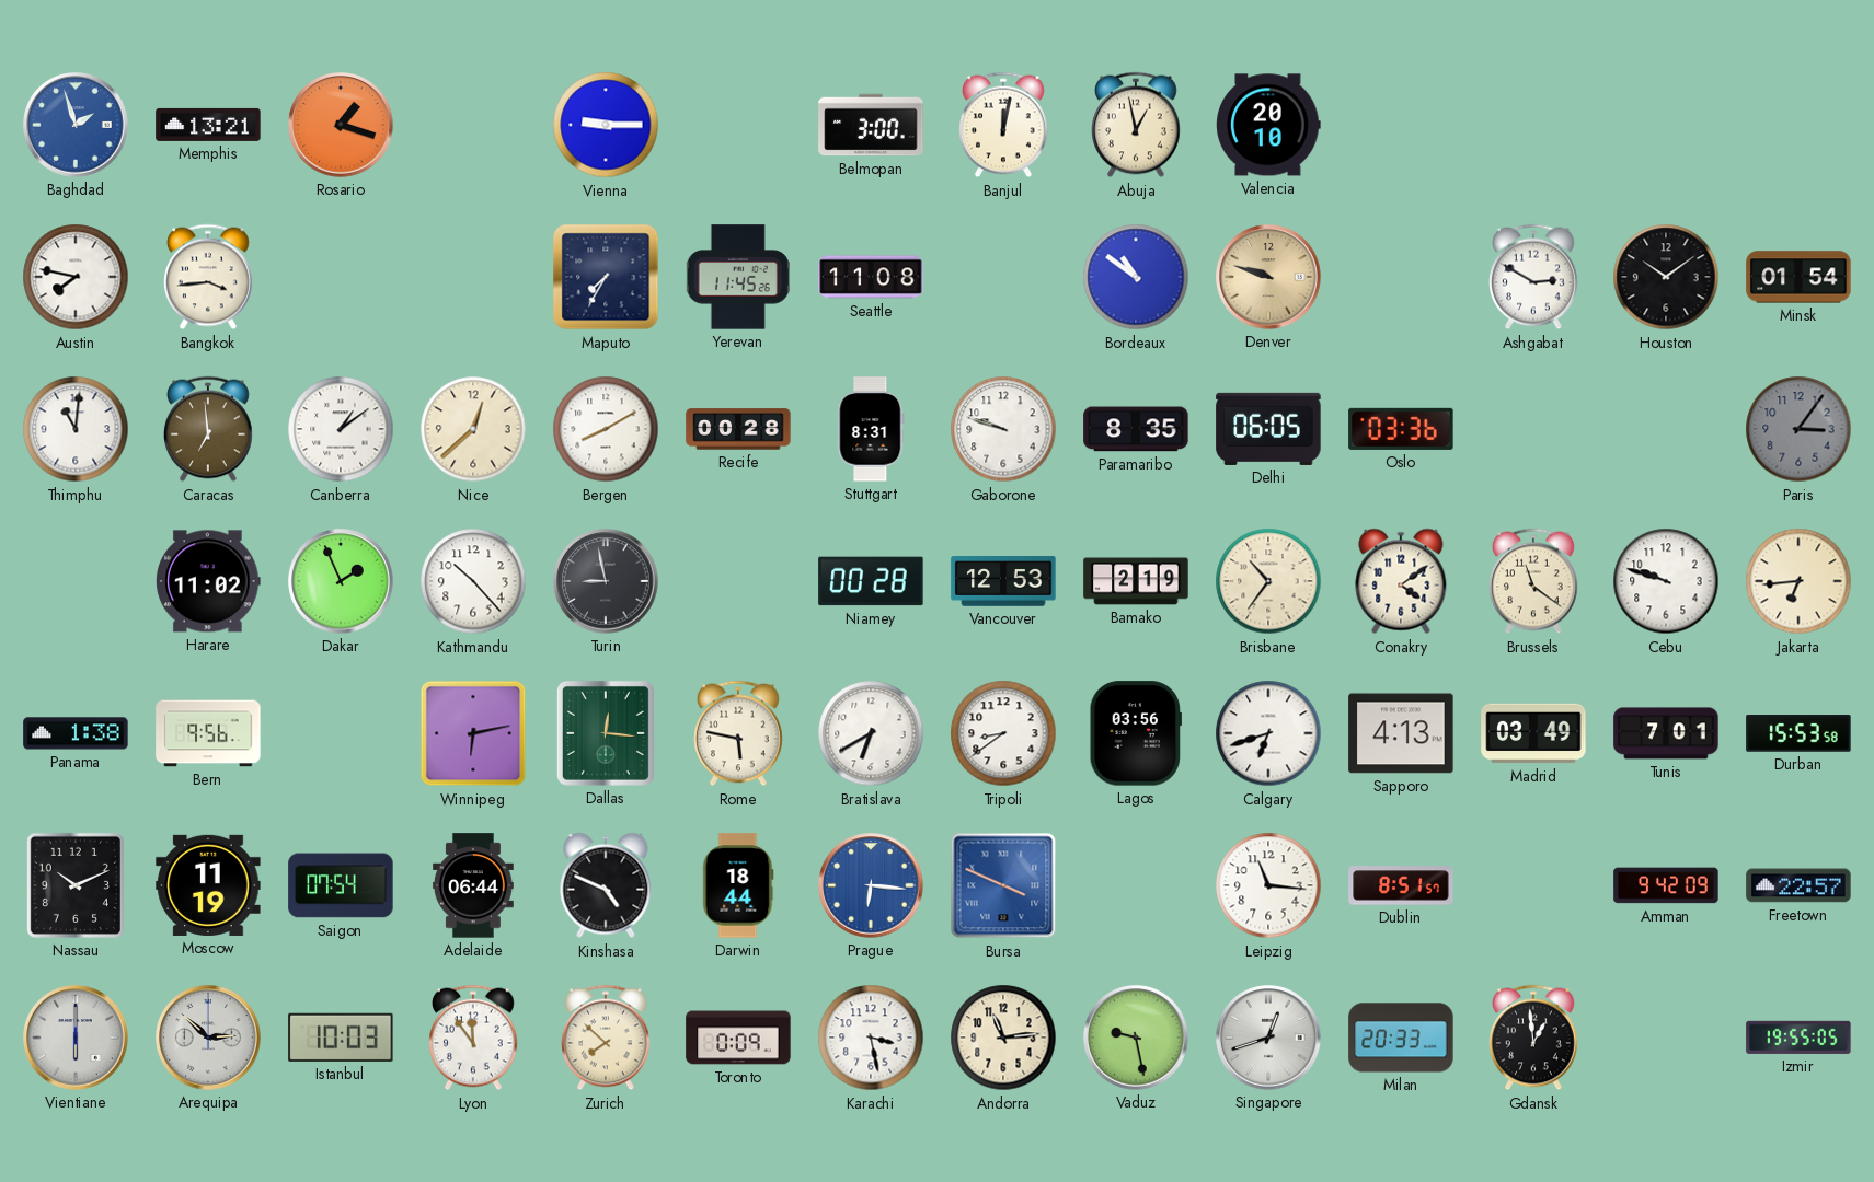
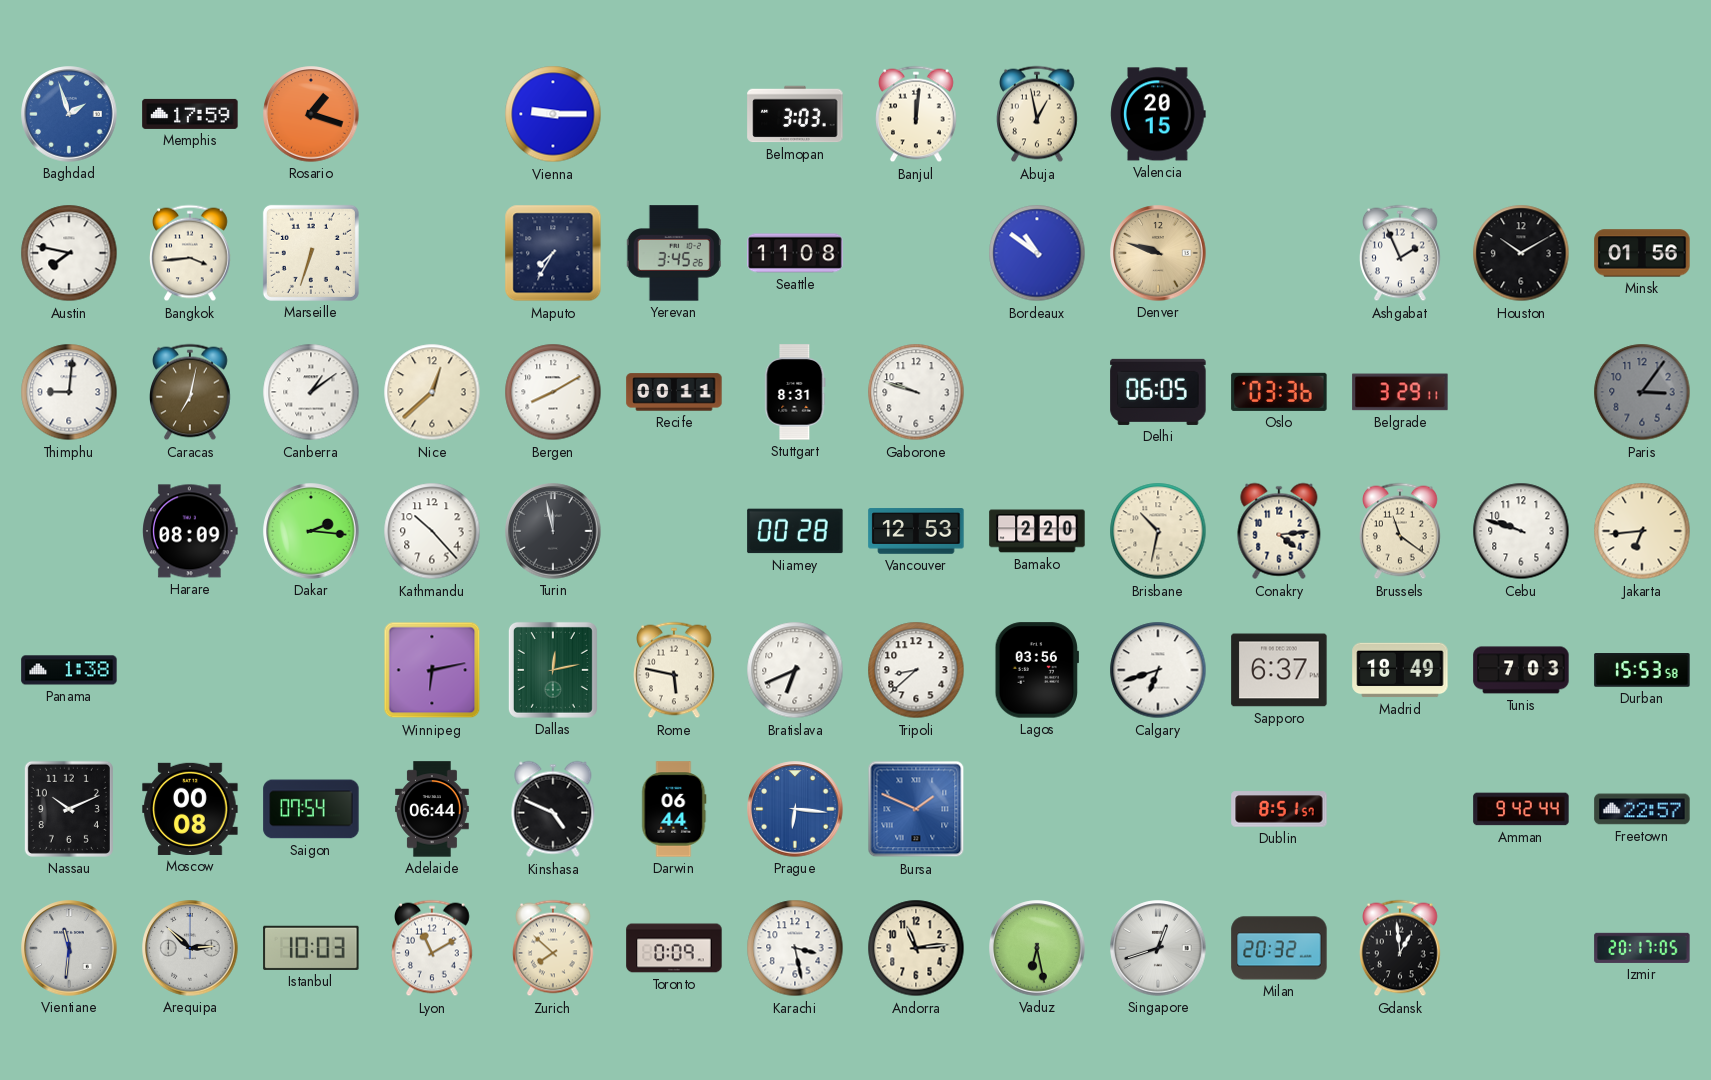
Memphis: 13:21 -> 17:59 (190, 114)
Belmopan: 3:00 -> 3:03 (795, 114)
Banjul: 12:02 -> 12:01 (917, 114)
Valencia: 20:10 -> 20:15 (1158, 114)
Marseille: none -> 6:33 (311, 253)
Yerevan: 11:45 -> 3:45 (674, 253)
Ashgabat: 2:50 -> 1:56 (1401, 253)
Houston: 10:09 -> 10:10 (1521, 253)
Minsk: 01:54 -> 01:56 (1642, 253)
Thimphu: 11:01 -> 9:01 (69, 392)
Caracas: 6:59 -> 7:02 (191, 392)
Recife: 00:28 -> 00:11 (674, 392)
Paramaribo: 8:35 -> none (1136, 429)
Belgrade: none -> 3:29 (1400, 392)
Harare: 11:02 -> 08:09 (191, 531)
Dakar: 1:56 -> 2:16 (311, 531)
Turin: 8:58 -> 11:58 (553, 531)
Bamako: 2:19 -> 2:20 (1037, 531)
Brisbane: 10:36 -> 10:32 (1158, 531)
Conakry: 4:09 -> 4:14 (1279, 531)
Bern: 9:56 -> none (208, 733)
Dallas: 12:16 -> 12:13 (553, 670)
Bratislava: 6:40 -> 6:41 (795, 670)
Tripoli: 8:39 -> 8:38 (916, 670)
Sapporo: 4:13 -> 6:37 (1279, 670)
Madrid: 03:49 -> 18:49 (1400, 670)
Tunis: 7:01 -> 7:03 (1521, 670)
Moscow: 11:19 -> 00:08 (190, 809)
Darwin: 18:44 -> 06:44 (674, 809)
Bursa: 3:49 -> 1:49 (916, 809)
Leipzig: 11:16 -> none (1268, 885)
Amman: 9:42:09 -> 9:42:44 (1521, 809)
Vientiane: 6:00 -> 11:31 (69, 948)
Lyon: 11:54 -> 11:10 (433, 948)
Vaduz: 9:28 -> 6:28 (1037, 948)
Milan: 20:33 -> 20:32 (1279, 948)
Izmir: 19:55 -> 20:17 (1642, 948)
